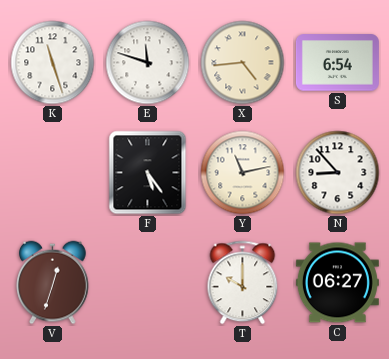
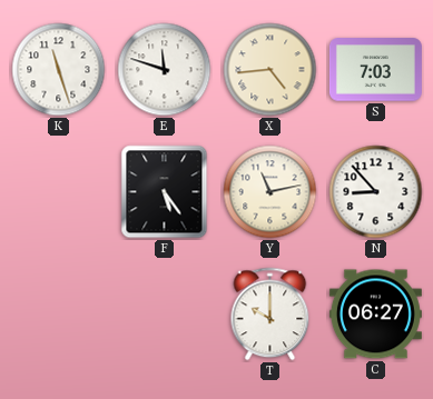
S: 6:54 -> 7:03 (375, 70)
V: 12:33 -> none (53, 283)
